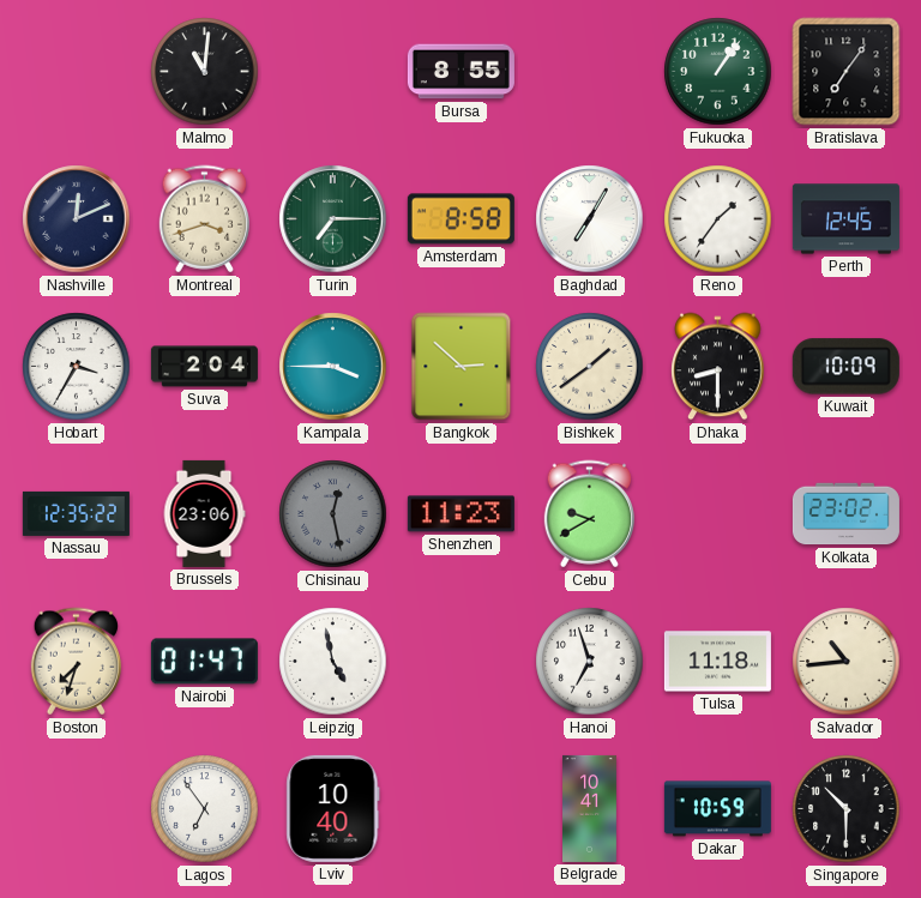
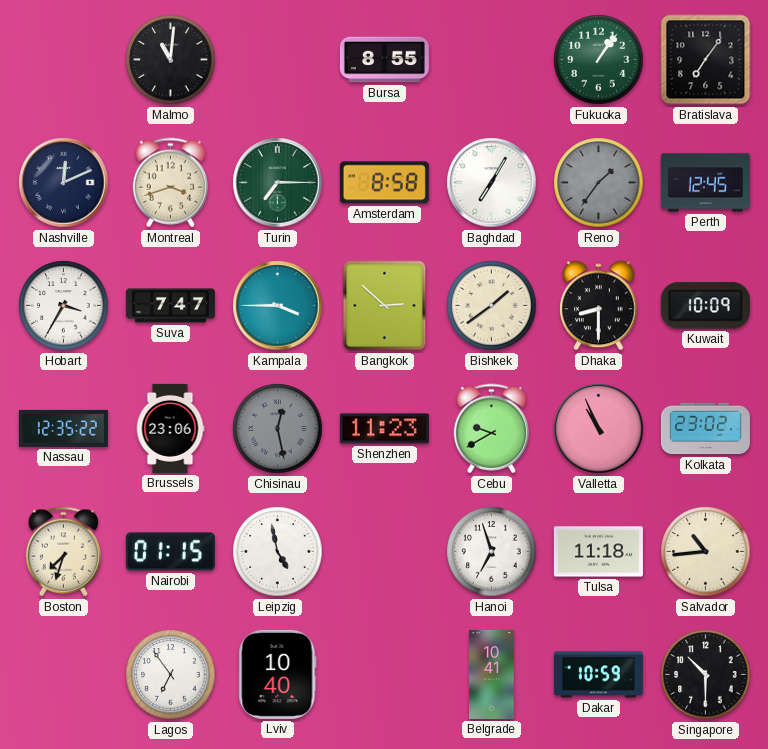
Reno dial: white -> grey (599, 183)
Suva: 2:04 -> 7:47 (170, 306)
Valletta: none -> 10:56 (599, 429)
Nairobi: 01:47 -> 01:15 (170, 552)
